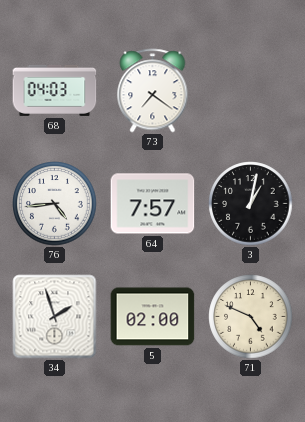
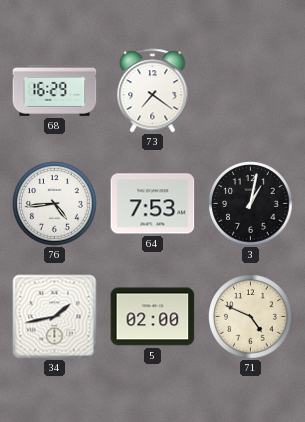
68: 04:03 -> 16:29 (55, 90)
64: 7:57 -> 7:53 (153, 204)
34: 1:57 -> 1:43 (55, 317)
